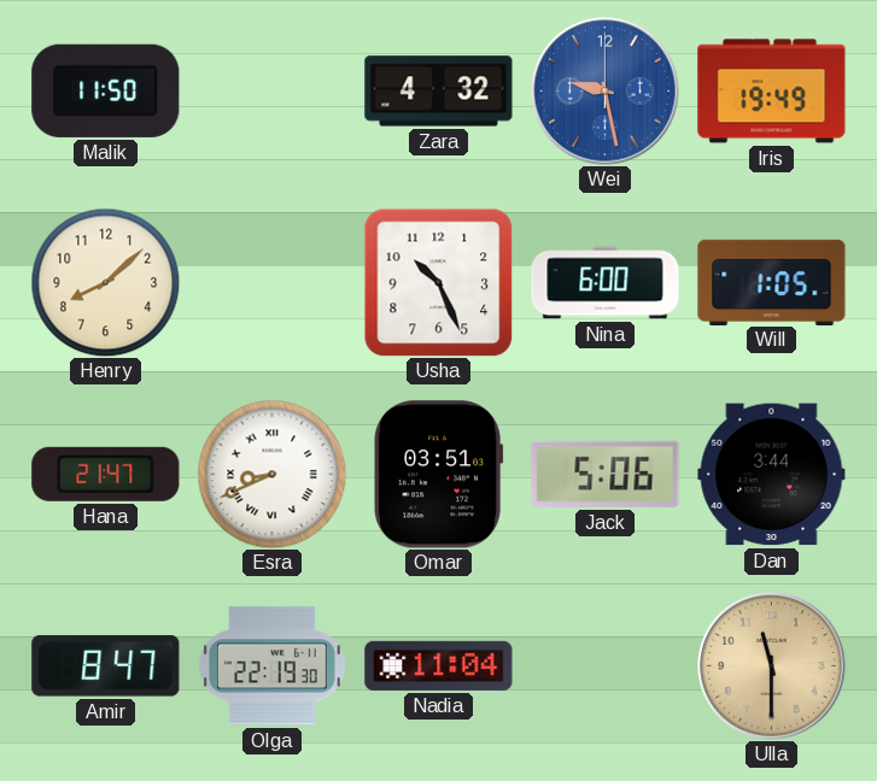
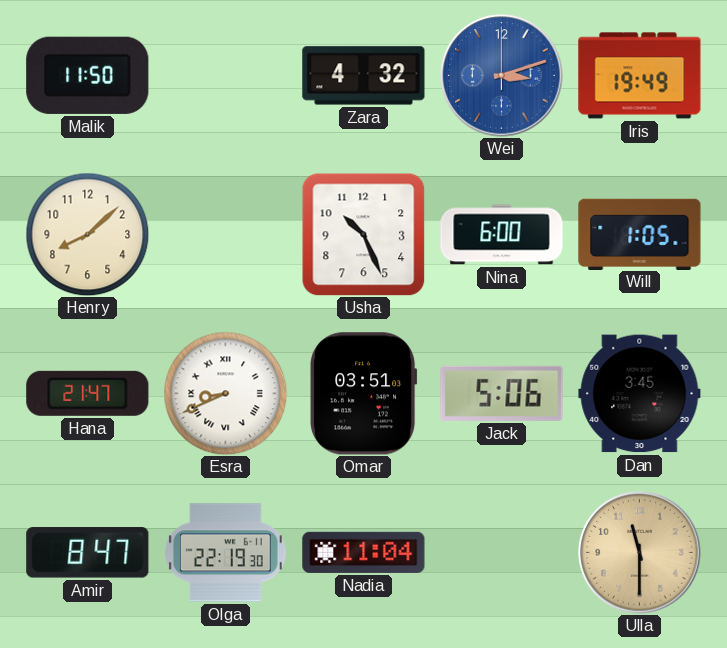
Wei: 9:28 -> 3:12 (502, 76)
Dan: 3:44 -> 3:45 (640, 394)
